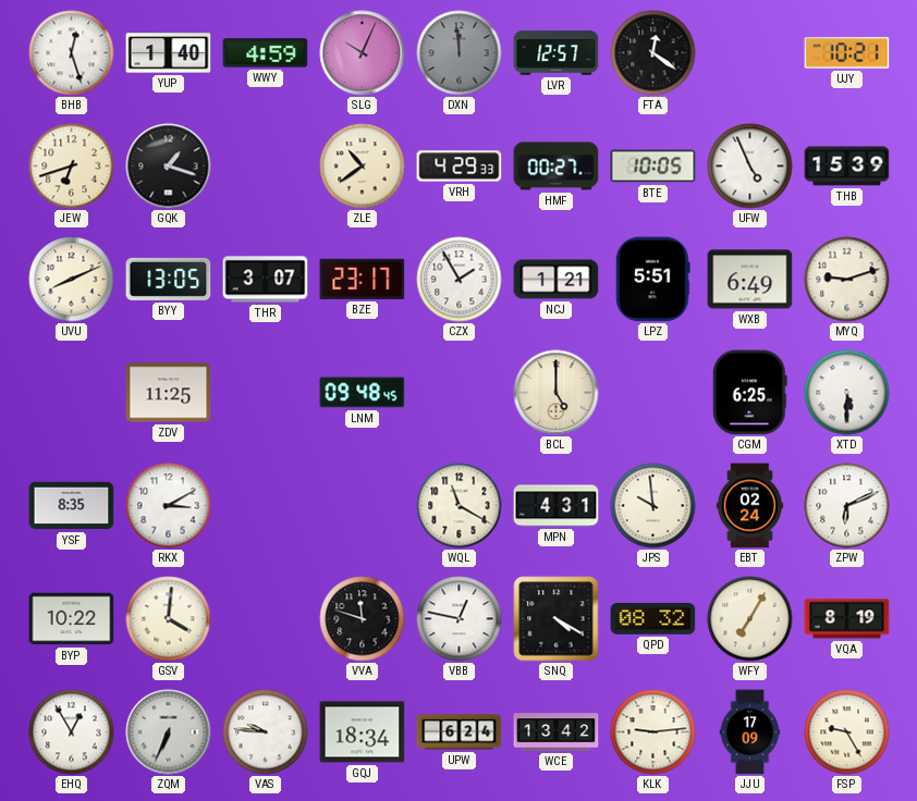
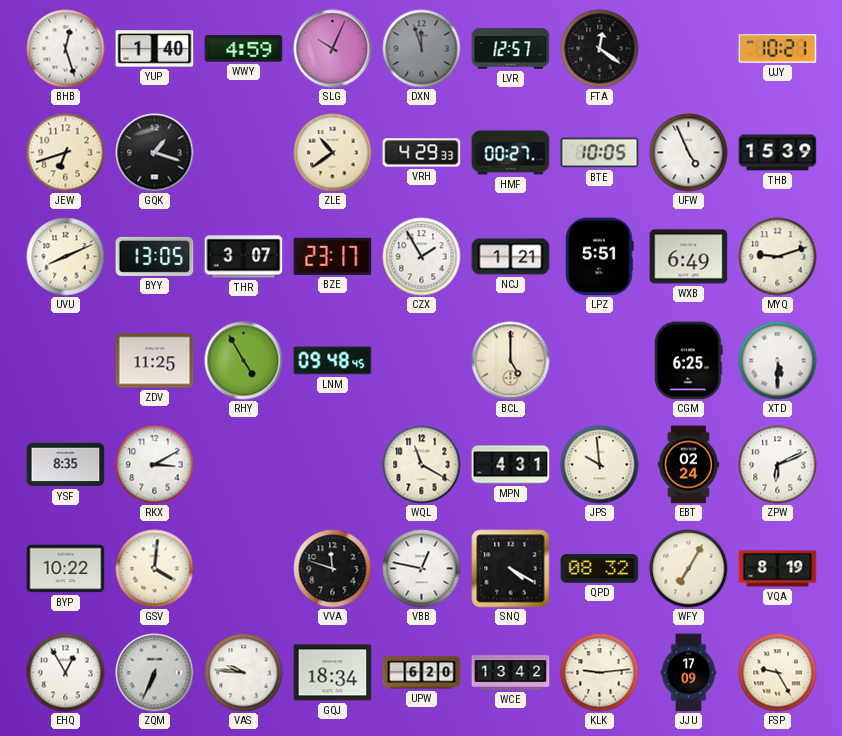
DXN: 11:59 -> 11:57 (422, 49)
RHY: none -> 4:55 (244, 361)
UPW: 6:24 -> 6:20 (422, 673)
